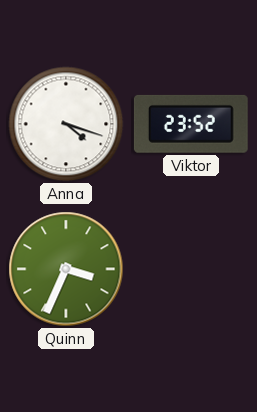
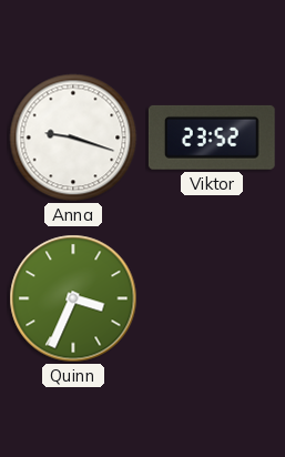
Anna: 4:18 -> 9:18 (73, 138)
